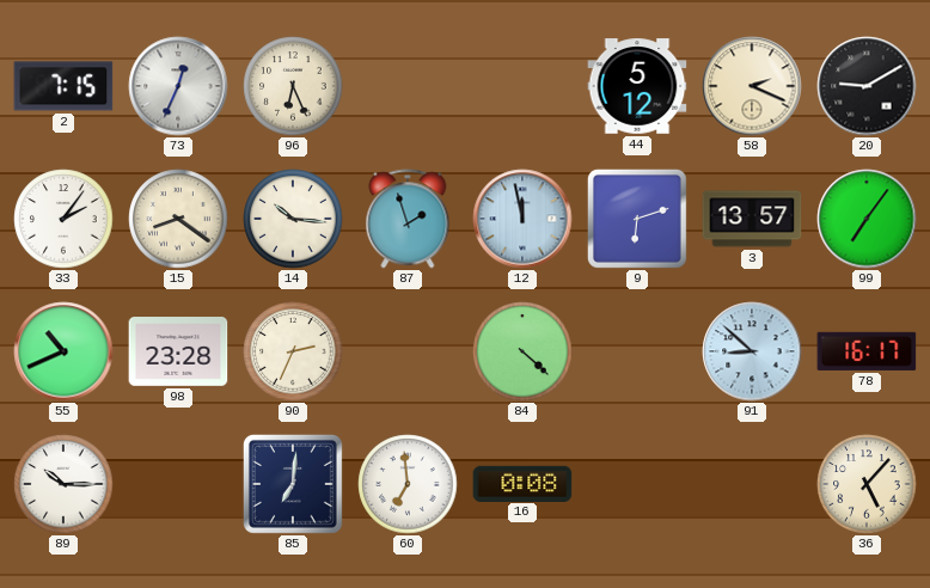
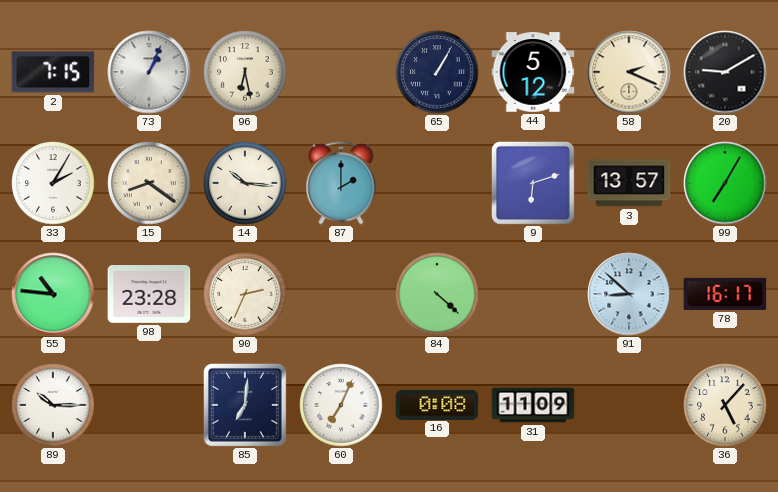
73: 12:34 -> 1:04 (149, 72)
96: 6:26 -> 6:28 (245, 72)
65: none -> 1:05 (437, 72)
33: 2:06 -> 2:05 (53, 183)
87: 1:57 -> 2:00 (341, 183)
12: 11:58 -> none (522, 219)
99: 7:06 -> 7:05 (725, 183)
55: 10:41 -> 10:46 (53, 294)
60: 6:59 -> 7:04 (341, 405)
31: none -> 11:09 (533, 405)
